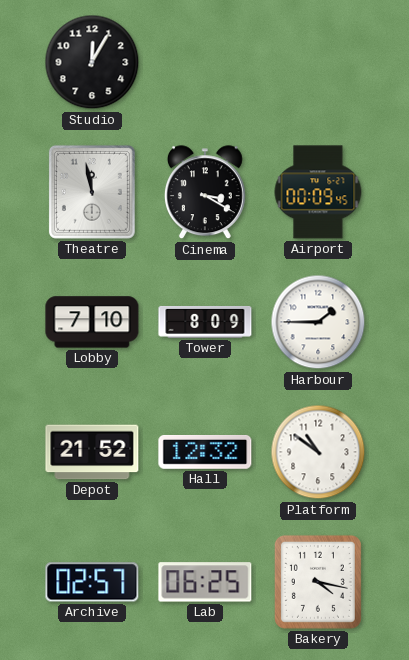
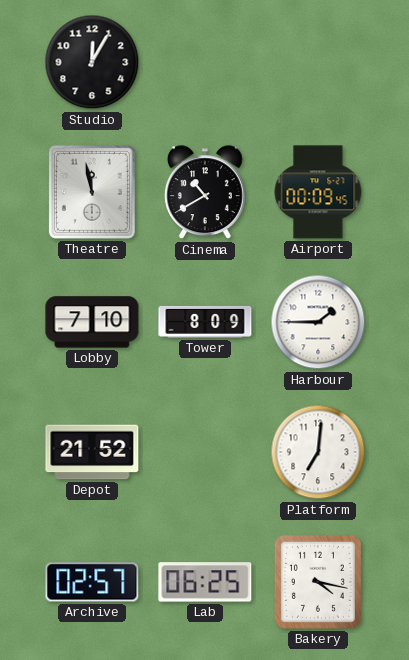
Cinema: 3:20 -> 10:40 (205, 193)
Hall: 12:32 -> none (205, 452)
Platform: 10:51 -> 7:01 (318, 452)
